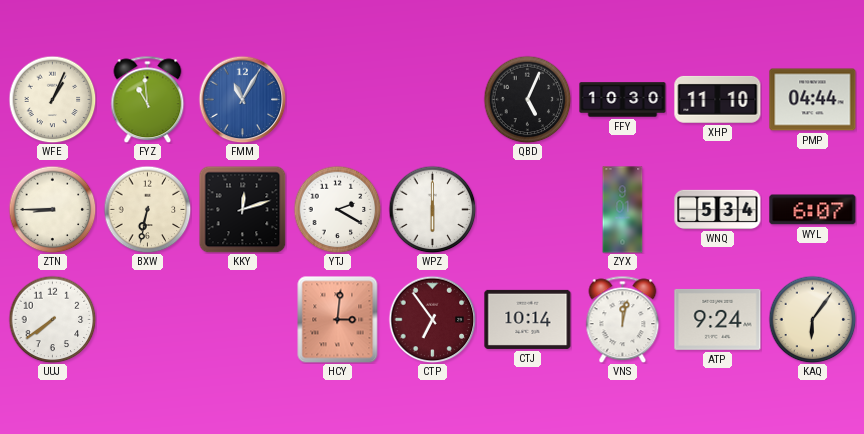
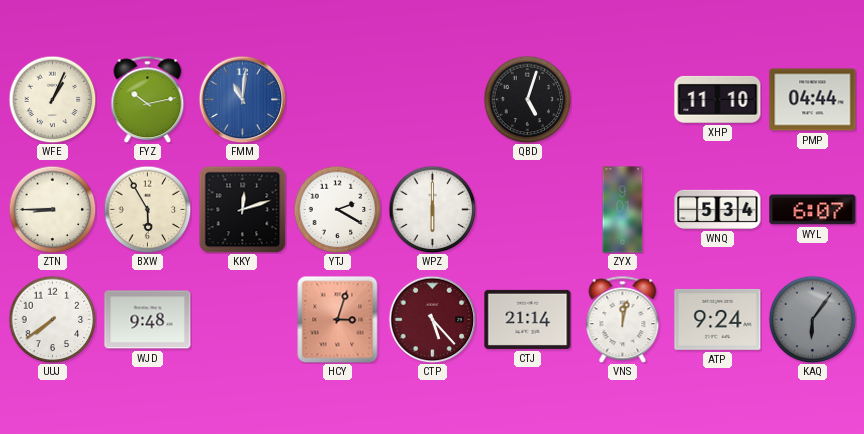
FYZ: 10:59 -> 10:13 (148, 99)
FMM: 11:05 -> 11:01 (242, 99)
QBD: 5:04 -> 5:03 (527, 99)
FFY: 10:30 -> none (623, 100)
BXW: 6:32 -> 5:55 (147, 209)
WJD: none -> 9:48 (148, 320)
HCY: 3:01 -> 3:03 (338, 319)
CTP: 6:54 -> 5:23 (432, 319)
CTJ: 10:14 -> 21:14 (528, 319)
KAQ dial: cream -> grey (812, 319)
